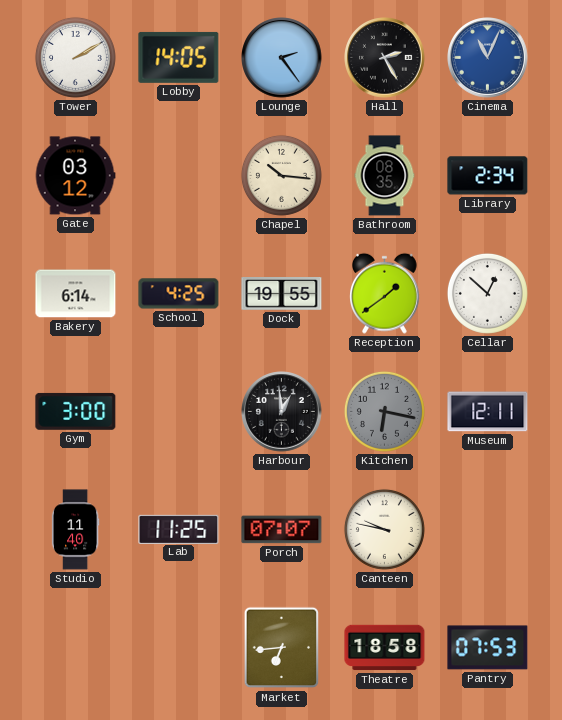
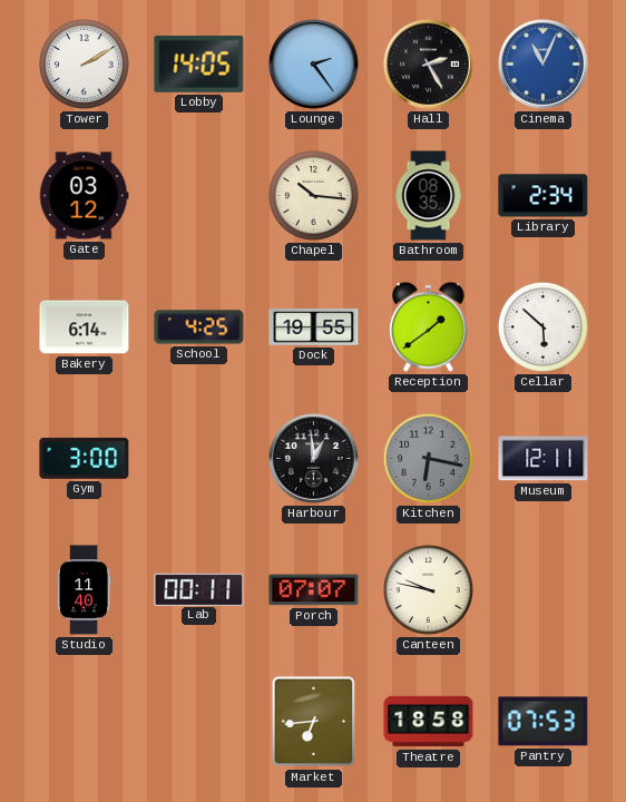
Cellar: 12:52 -> 5:52 (542, 326)
Lab: 11:25 -> 00:11 (199, 589)
